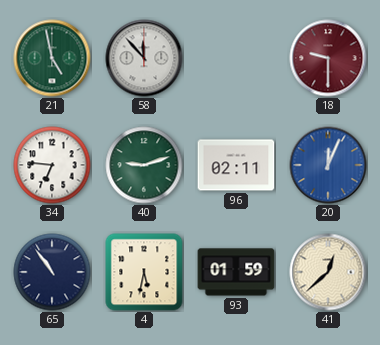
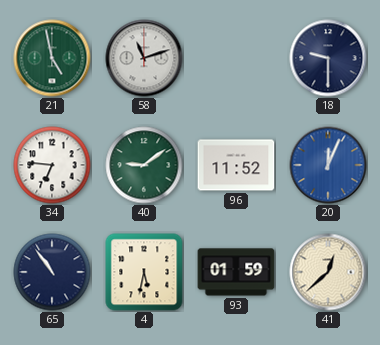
58: 11:53 -> 11:12 (144, 58)
18 dial: burgundy -> navy (328, 58)
40: 9:12 -> 9:09 (144, 165)
96: 02:11 -> 11:52 (236, 165)
